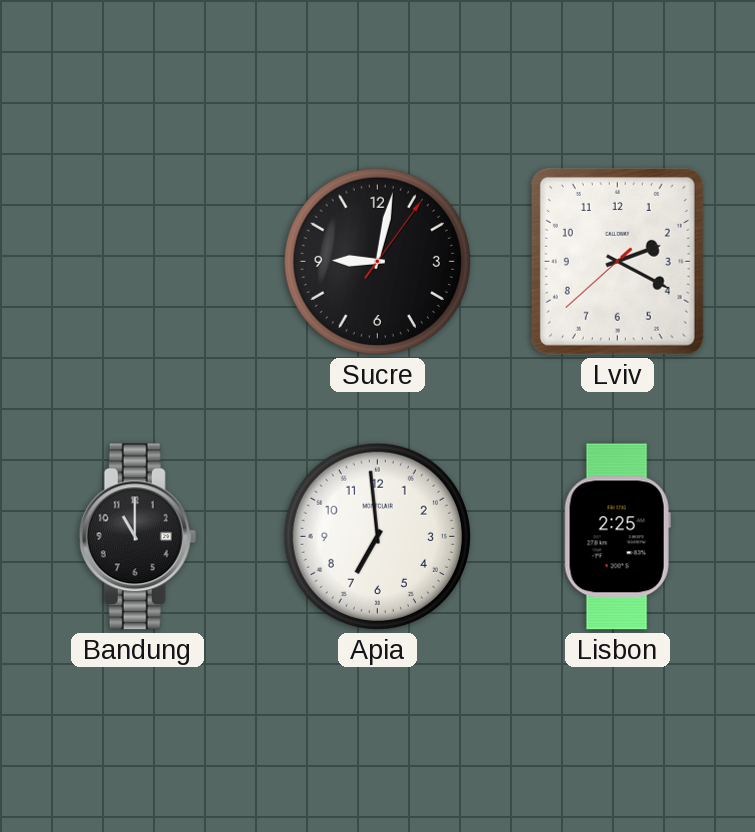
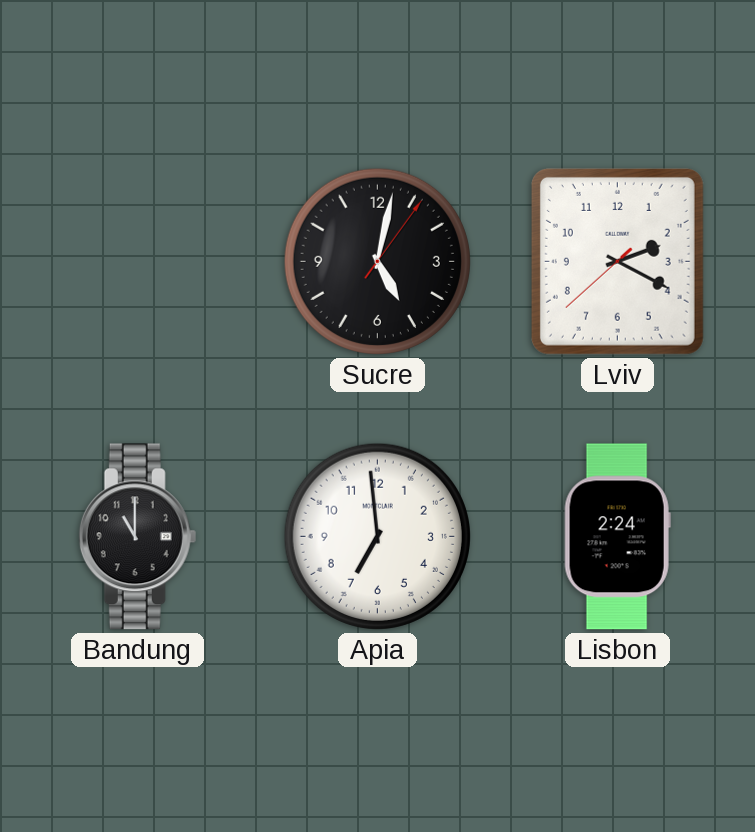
Sucre: 9:02 -> 5:02 (377, 261)
Lisbon: 2:25 -> 2:24 (617, 537)
